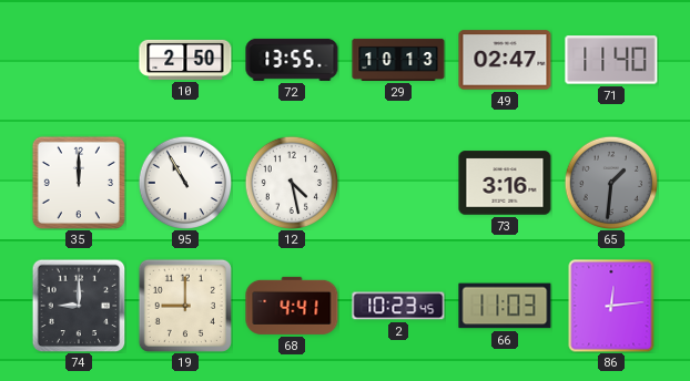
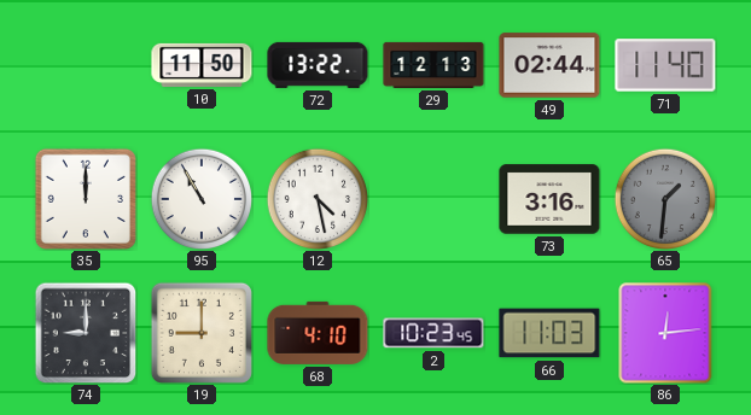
10: 2:50 -> 11:50 (202, 65)
72: 13:55 -> 13:22 (318, 65)
29: 10:13 -> 12:13 (433, 65)
49: 02:47 -> 02:44 (549, 65)
68: 4:41 -> 4:10 (318, 333)
